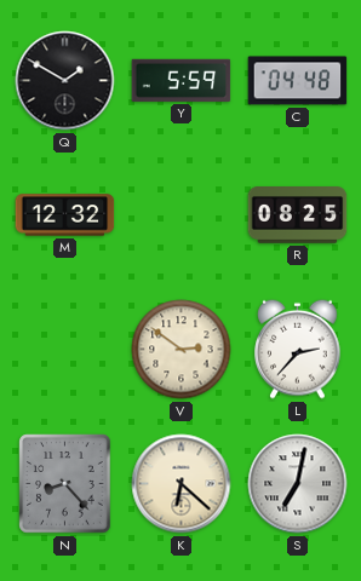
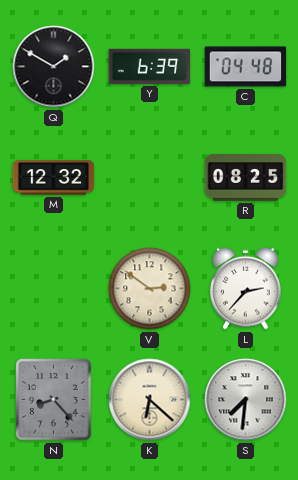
Y: 5:59 -> 6:39 (150, 66)
S: 7:02 -> 7:31 (246, 400)
